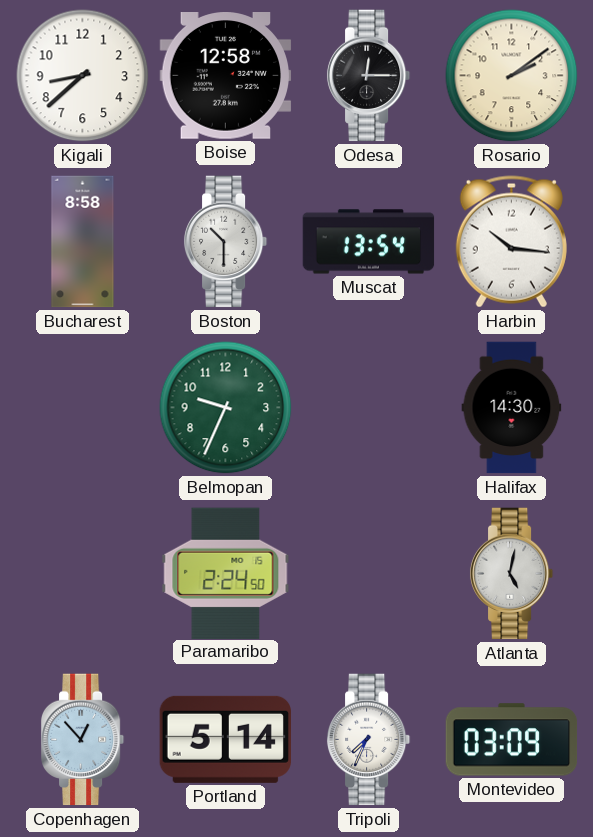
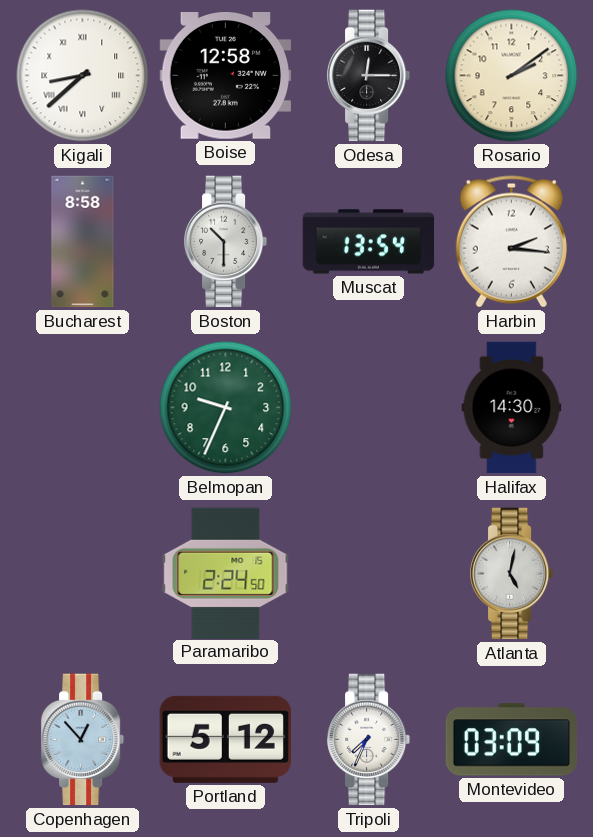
Kigali numerals: Arabic -> Roman (83, 76)
Harbin: 10:16 -> 2:16 (511, 242)
Portland: 5:14 -> 5:12 (225, 739)
